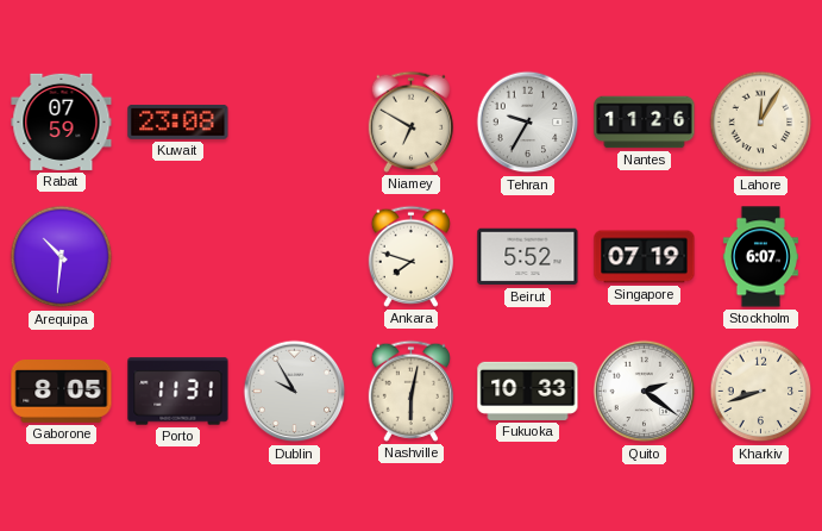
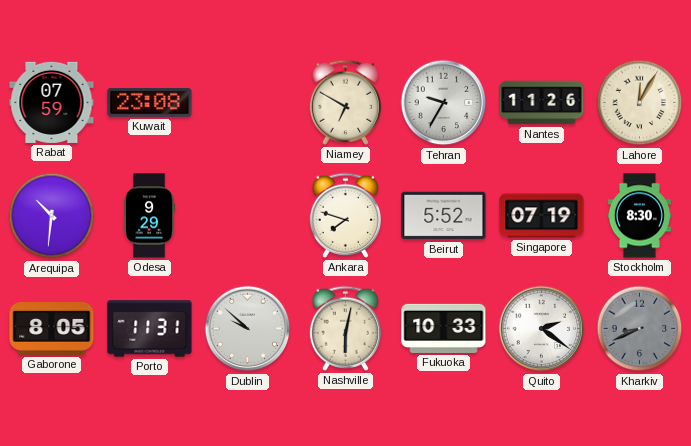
Odesa: none -> 9:29 (149, 216)
Stockholm: 6:07 -> 8:30 (639, 216)
Dublin: 9:55 -> 9:52 (248, 329)
Kharkiv: 8:42 -> 8:41 (640, 329)
Kharkiv dial: cream -> grey (640, 329)
